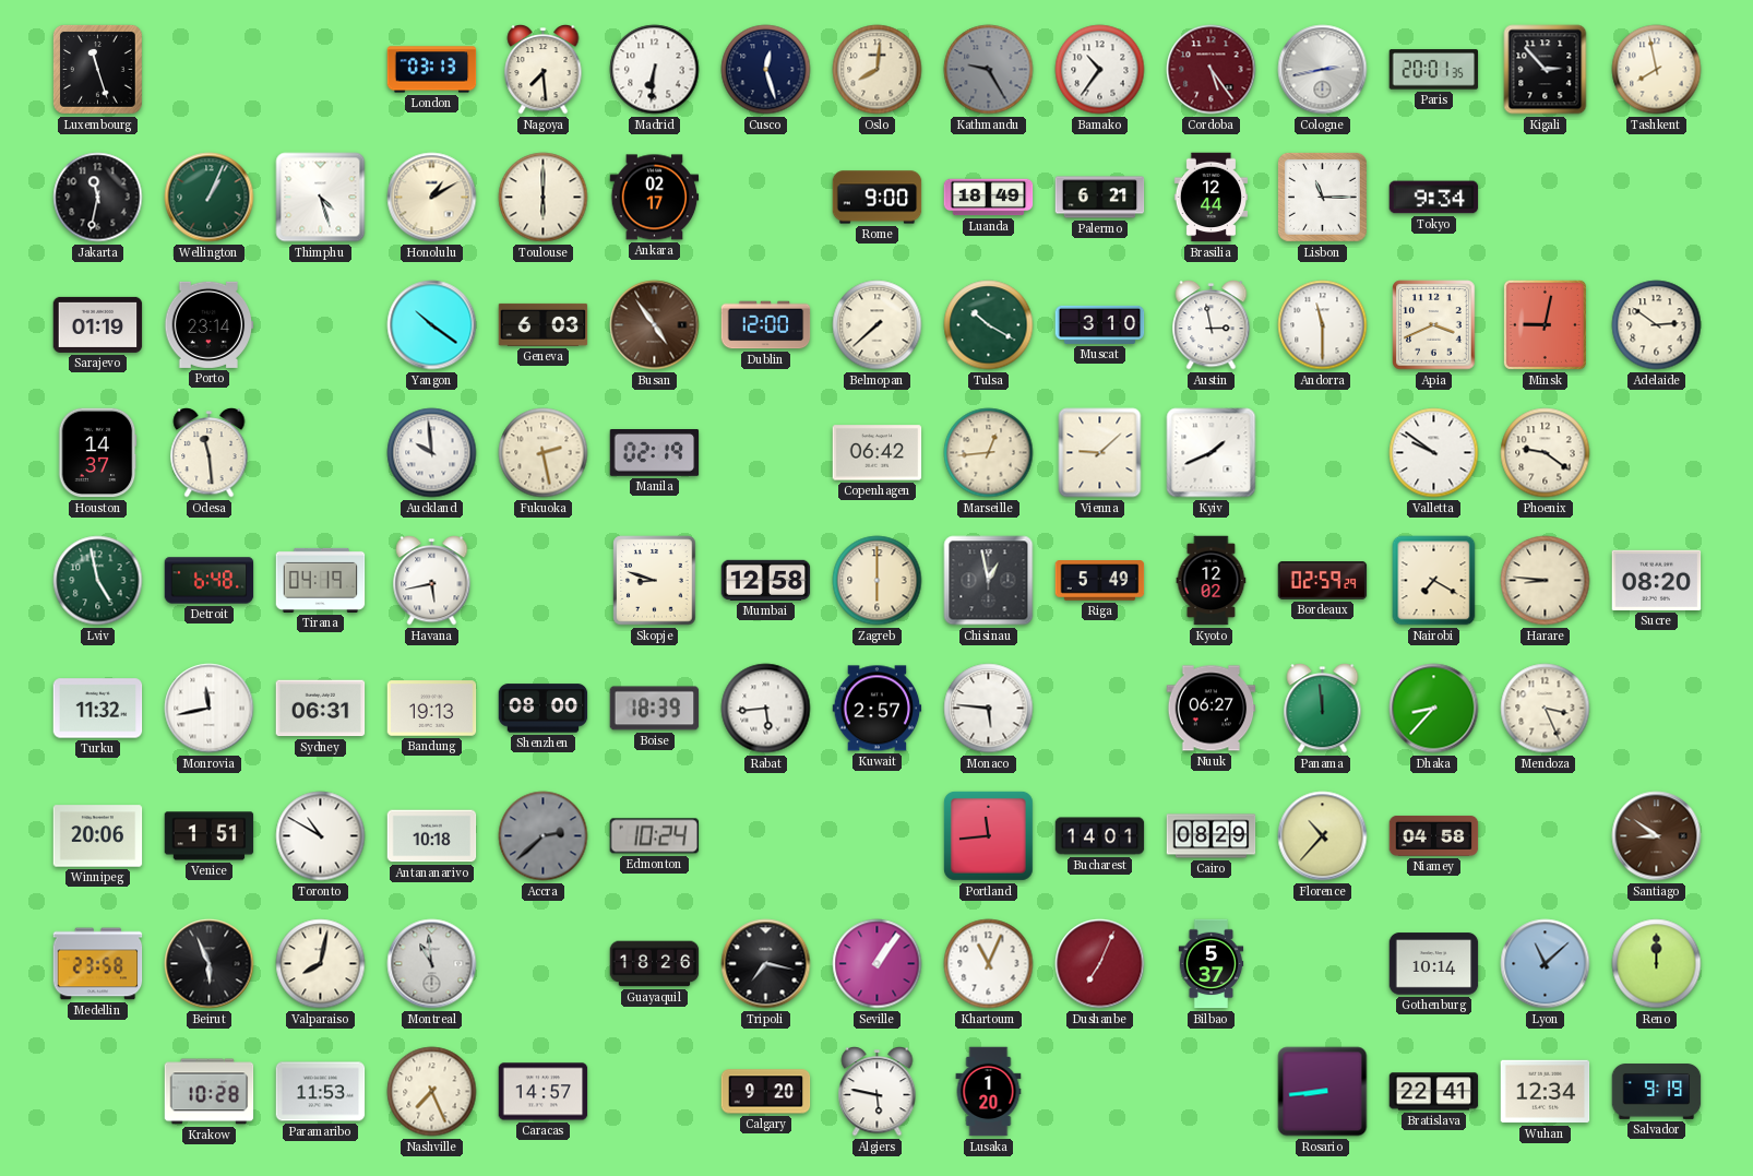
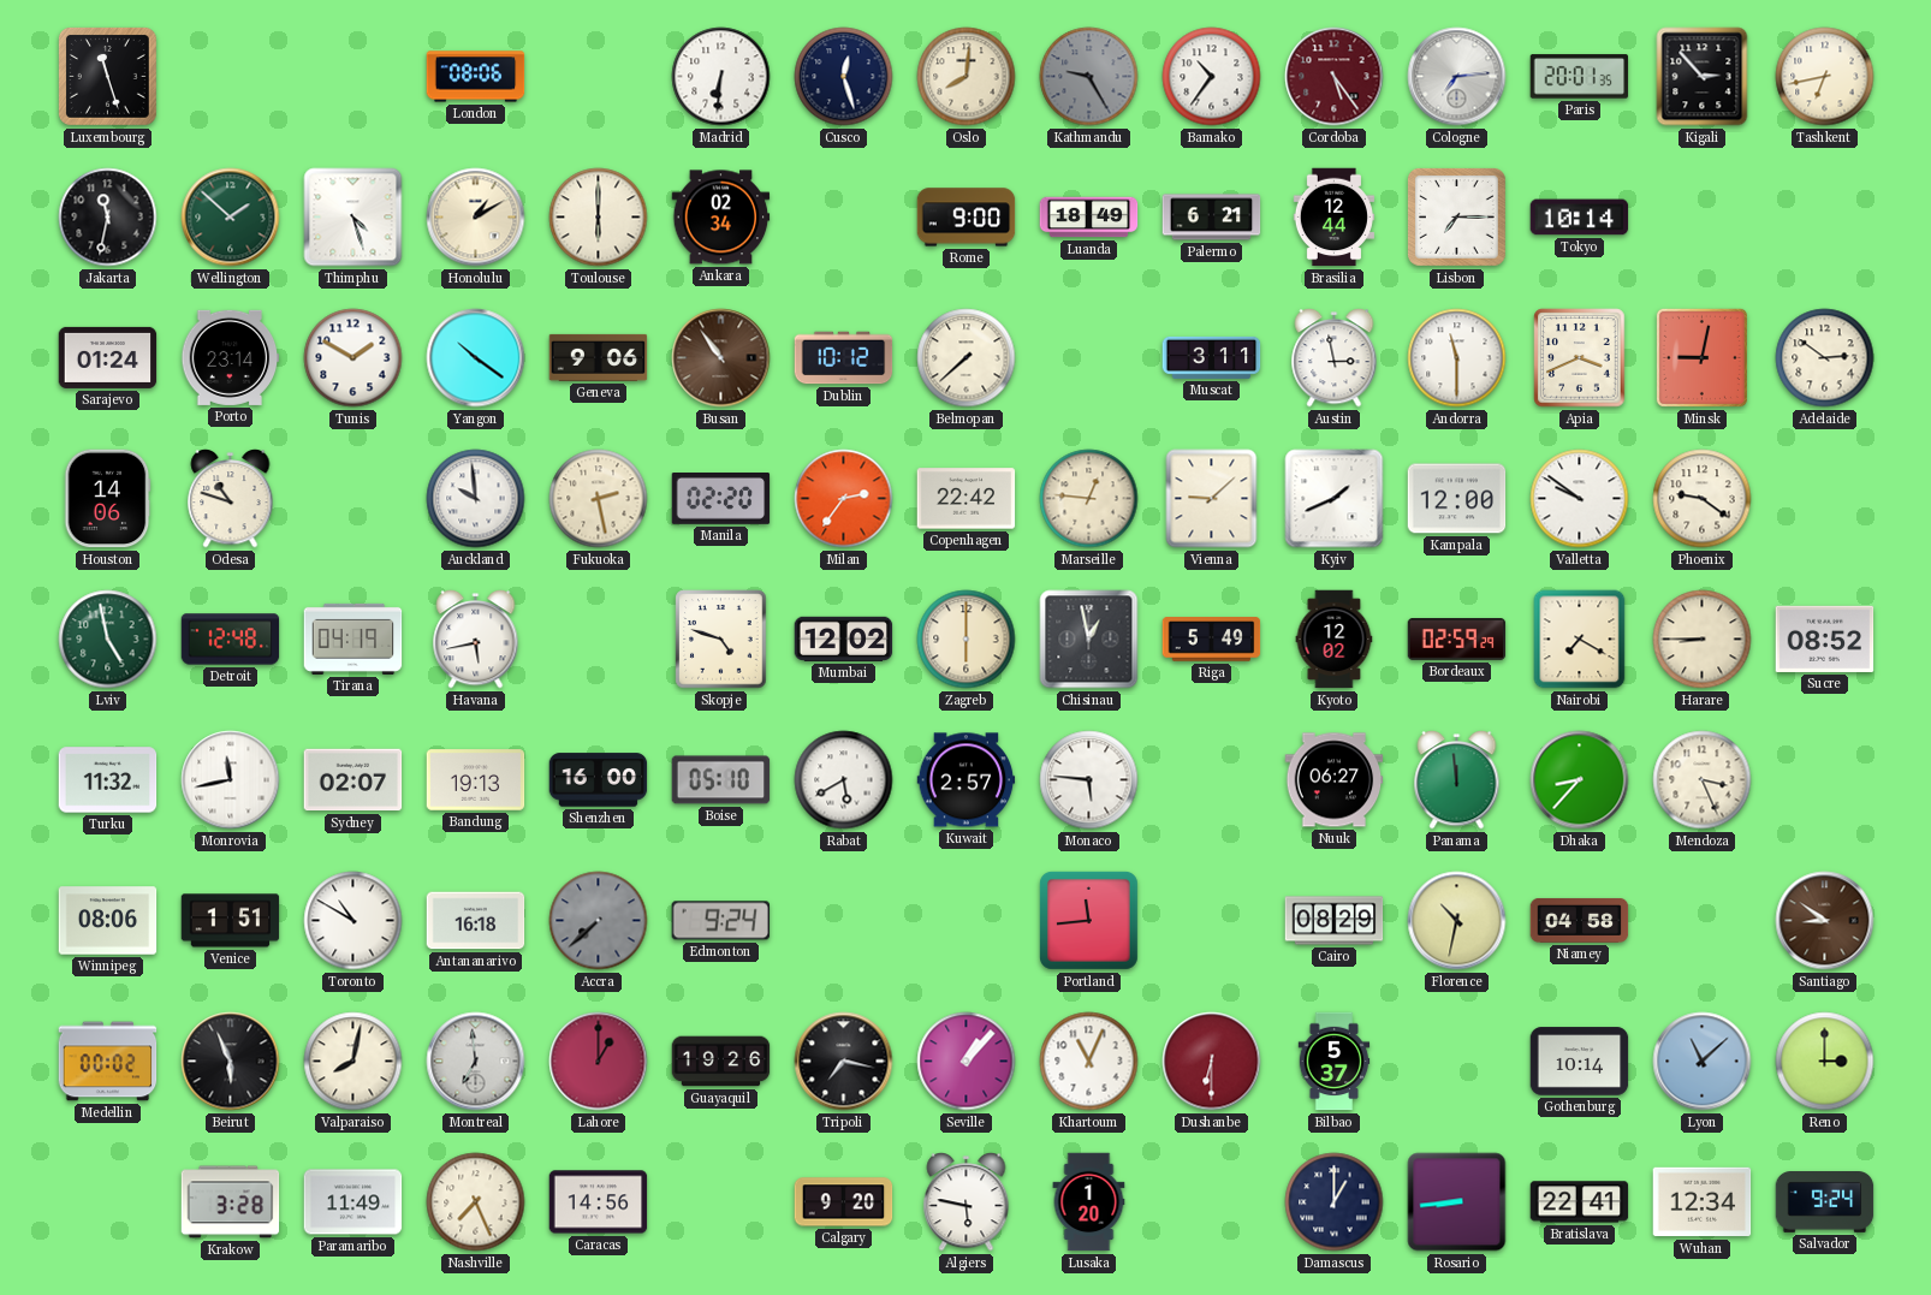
London: 03:13 -> 08:06 (476, 77)
Nagoya: 7:29 -> none (544, 70)
Cologne: 2:43 -> 7:14 (1457, 77)
Tashkent: 7:58 -> 6:43 (1825, 77)
Wellington: 1:04 -> 1:52 (231, 218)
Ankara: 02:17 -> 02:34 (721, 218)
Lisbon: 11:15 -> 7:15 (1457, 218)
Tokyo: 9:34 -> 10:14 (1580, 218)
Sarajevo: 01:19 -> 01:24 (108, 357)
Tunis: none -> 1:50 (353, 358)
Geneva: 6:03 -> 9:06 (599, 357)
Busan: 4:54 -> 10:54 (721, 358)
Dublin: 12:00 -> 10:12 (844, 358)
Tulsa: 10:20 -> none (989, 325)
Muscat: 3:10 -> 3:11 (1212, 357)
Houston: 14:37 -> 14:06 (107, 499)
Odesa: 11:29 -> 10:48 (231, 499)
Manila: 02:19 -> 02:20 (721, 499)
Milan: none -> 2:36 (844, 499)
Copenhagen: 06:42 -> 22:42 (967, 499)
Marseille: 12:44 -> 12:46 (1089, 499)
Kampala: none -> 12:00 (1457, 499)
Detroit: 6:48 -> 12:48 (231, 640)
Skopje: 8:48 -> 4:48 (721, 640)
Mumbai: 12:58 -> 12:02 (844, 638)
Harare: 8:46 -> 8:45 (1703, 640)
Sucre: 08:20 -> 08:52 (1825, 638)
Sydney: 06:31 -> 02:07 (353, 780)
Shenzhen: 08:00 -> 16:00 (599, 780)
Boise: 18:39 -> 05:10 (721, 780)
Rabat: 5:44 -> 5:40 (844, 780)
Winnipeg: 20:06 -> 08:06 (108, 921)
Antananarivo: 10:18 -> 16:18 (476, 921)
Accra: 2:38 -> 7:38 (599, 921)
Edmonton: 10:24 -> 9:24 (721, 921)
Bucharest: 14:01 -> none (1100, 836)
Florence: 10:37 -> 10:32 (1457, 921)
Medellin: 23:58 -> 00:02 (108, 1062)
Montreal: 10:59 -> 6:59 (476, 1062)
Lahore: none -> 1:00 (599, 1062)
Guayaquil: 18:26 -> 19:26 (721, 1062)
Seville: 1:06 -> 1:07 (967, 1062)
Dushanbe: 7:04 -> 6:30 (1212, 1062)
Reno: 12:00 -> 3:00 (1825, 1062)
Krakow: 10:28 -> 3:28 (231, 1202)
Paramaribo: 11:53 -> 11:49 (353, 1202)
Caracas: 14:57 -> 14:56 (599, 1202)
Damascus: none -> 1:00 (1335, 1202)
Salvador: 9:19 -> 9:24 (1825, 1202)
